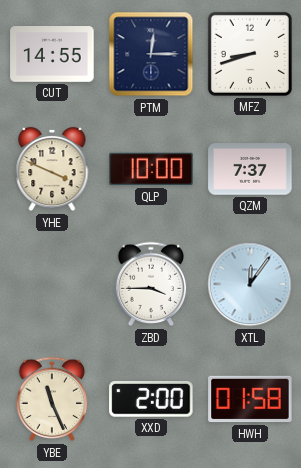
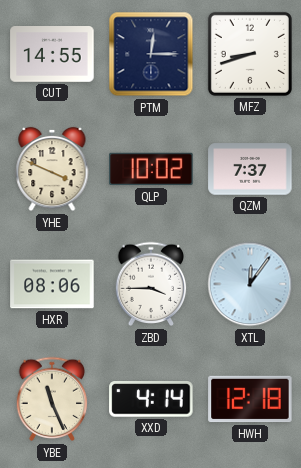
QLP: 10:00 -> 10:02 (151, 169)
HXR: none -> 08:06 (52, 284)
XXD: 2:00 -> 4:14 (151, 399)
HWH: 01:58 -> 12:18 (250, 399)
